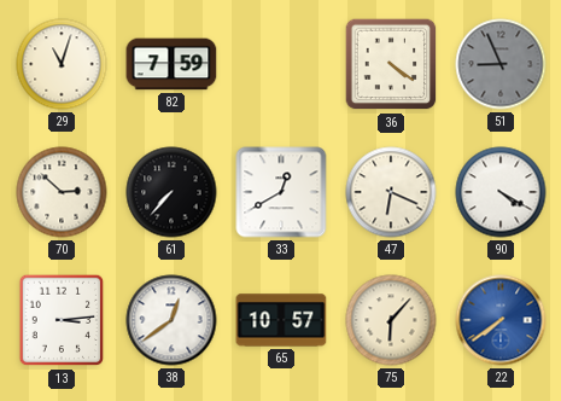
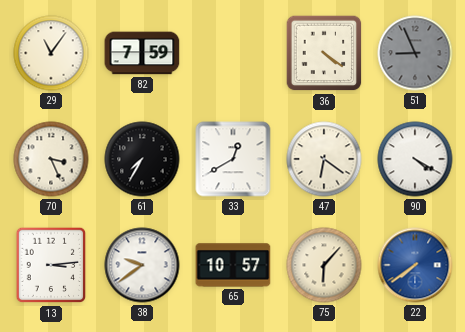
29: 11:03 -> 11:06 (51, 53)
70: 2:52 -> 3:26 (51, 159)
61: 7:37 -> 7:35 (142, 159)
47: 6:19 -> 6:21 (324, 159)
38: 12:39 -> 9:39 (142, 265)
